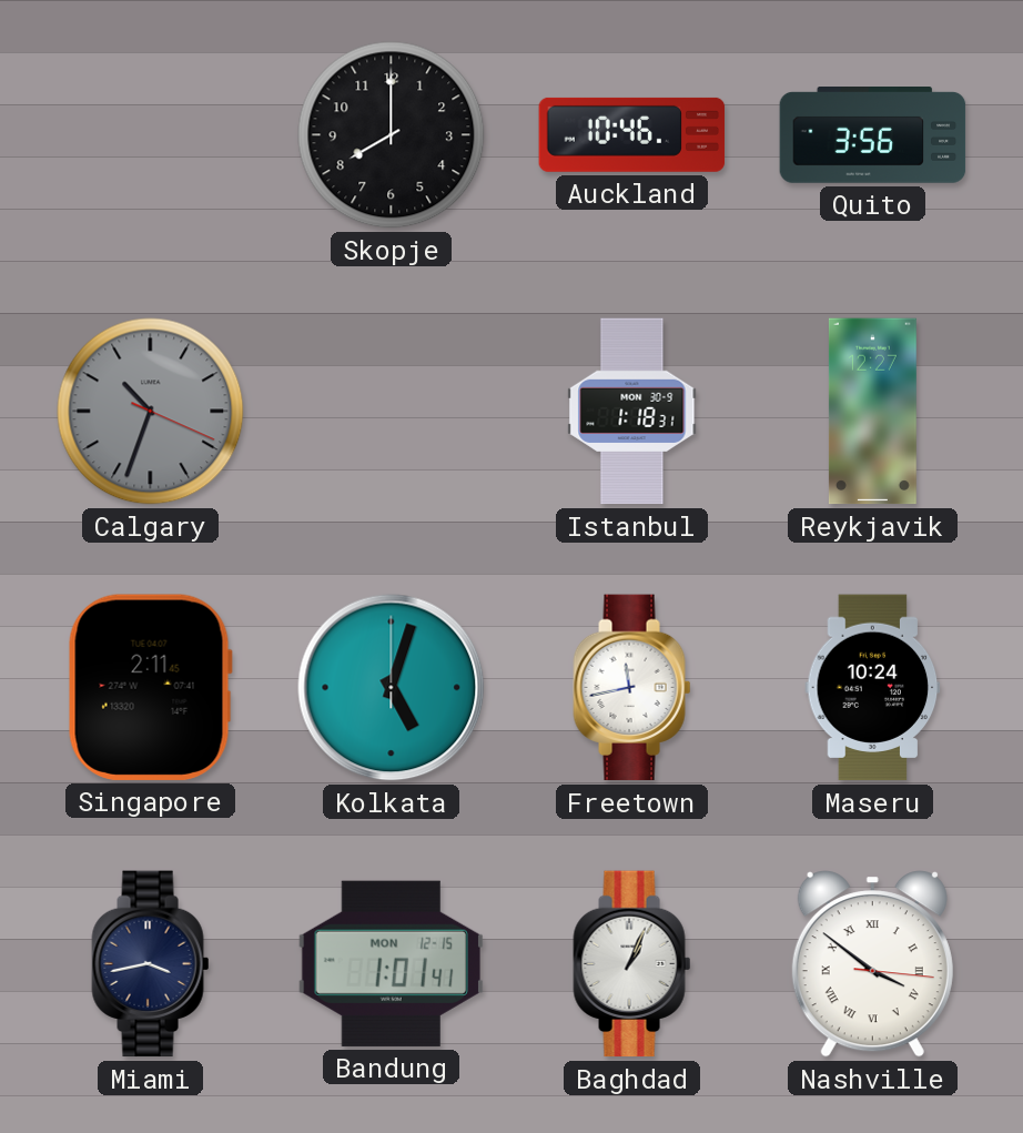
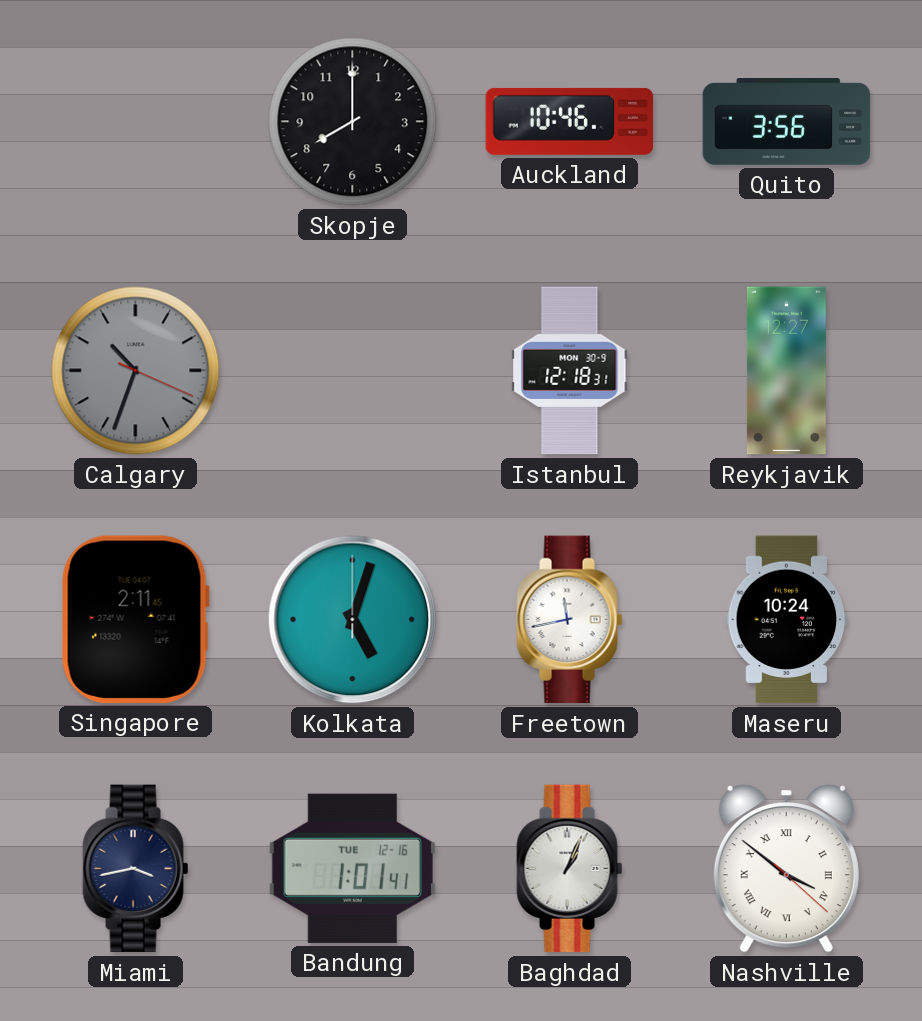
Istanbul: 1:18 -> 12:18 (570, 371)
Bandung date: MON 12-15 -> TUE 12-16 (352, 868)
Nashville: 3:51:16 -> 3:51:22 (786, 869)
